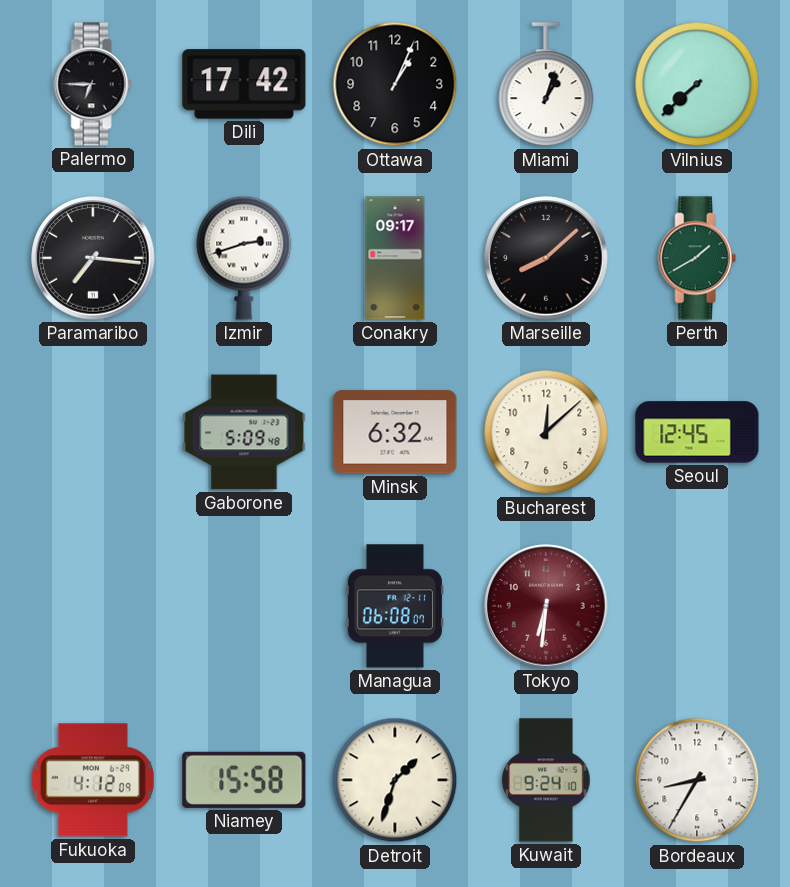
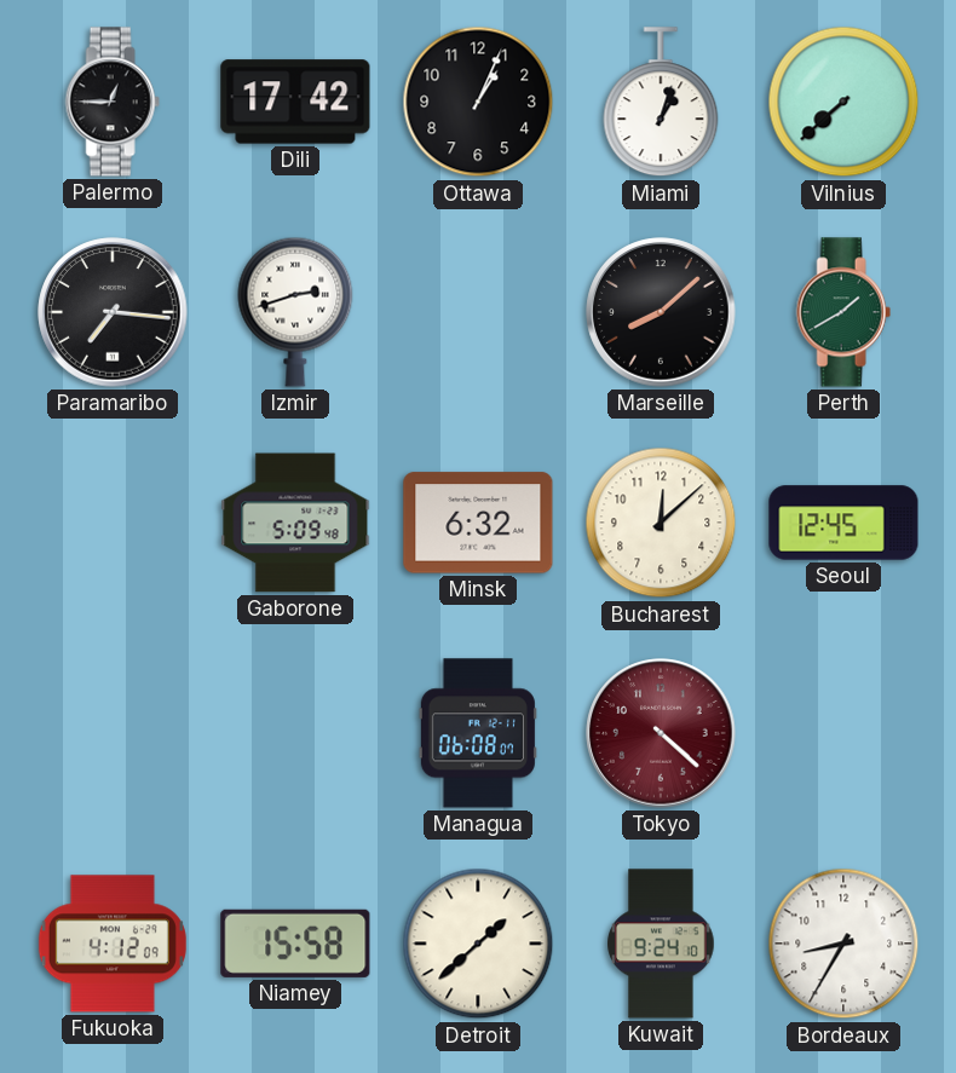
Palermo: 6:45 -> 12:45 (113, 102)
Conakry: 09:17 -> none (395, 258)
Tokyo: 6:31 -> 4:22 (661, 733)
Detroit: 1:33 -> 1:38 (478, 944)
